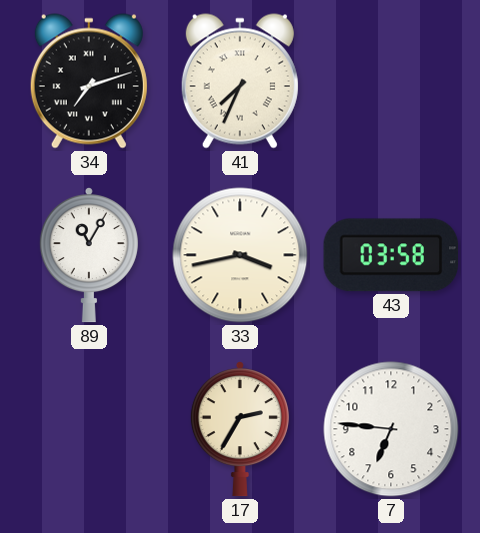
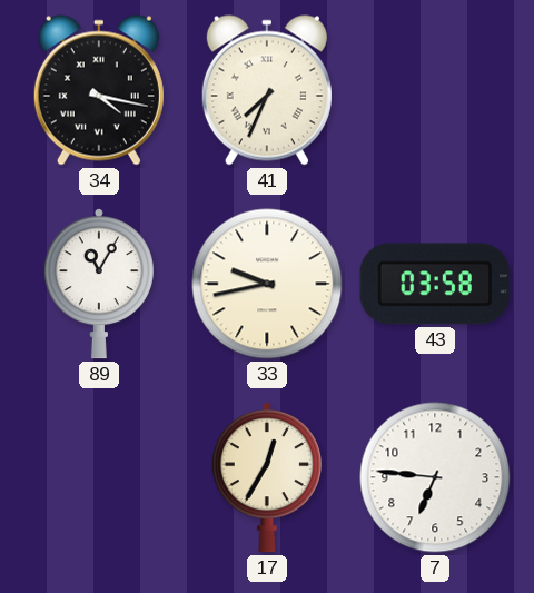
34: 7:12 -> 4:17 (99, 90)
33: 3:43 -> 9:43 (267, 284)
17: 2:35 -> 12:35 (267, 477)
